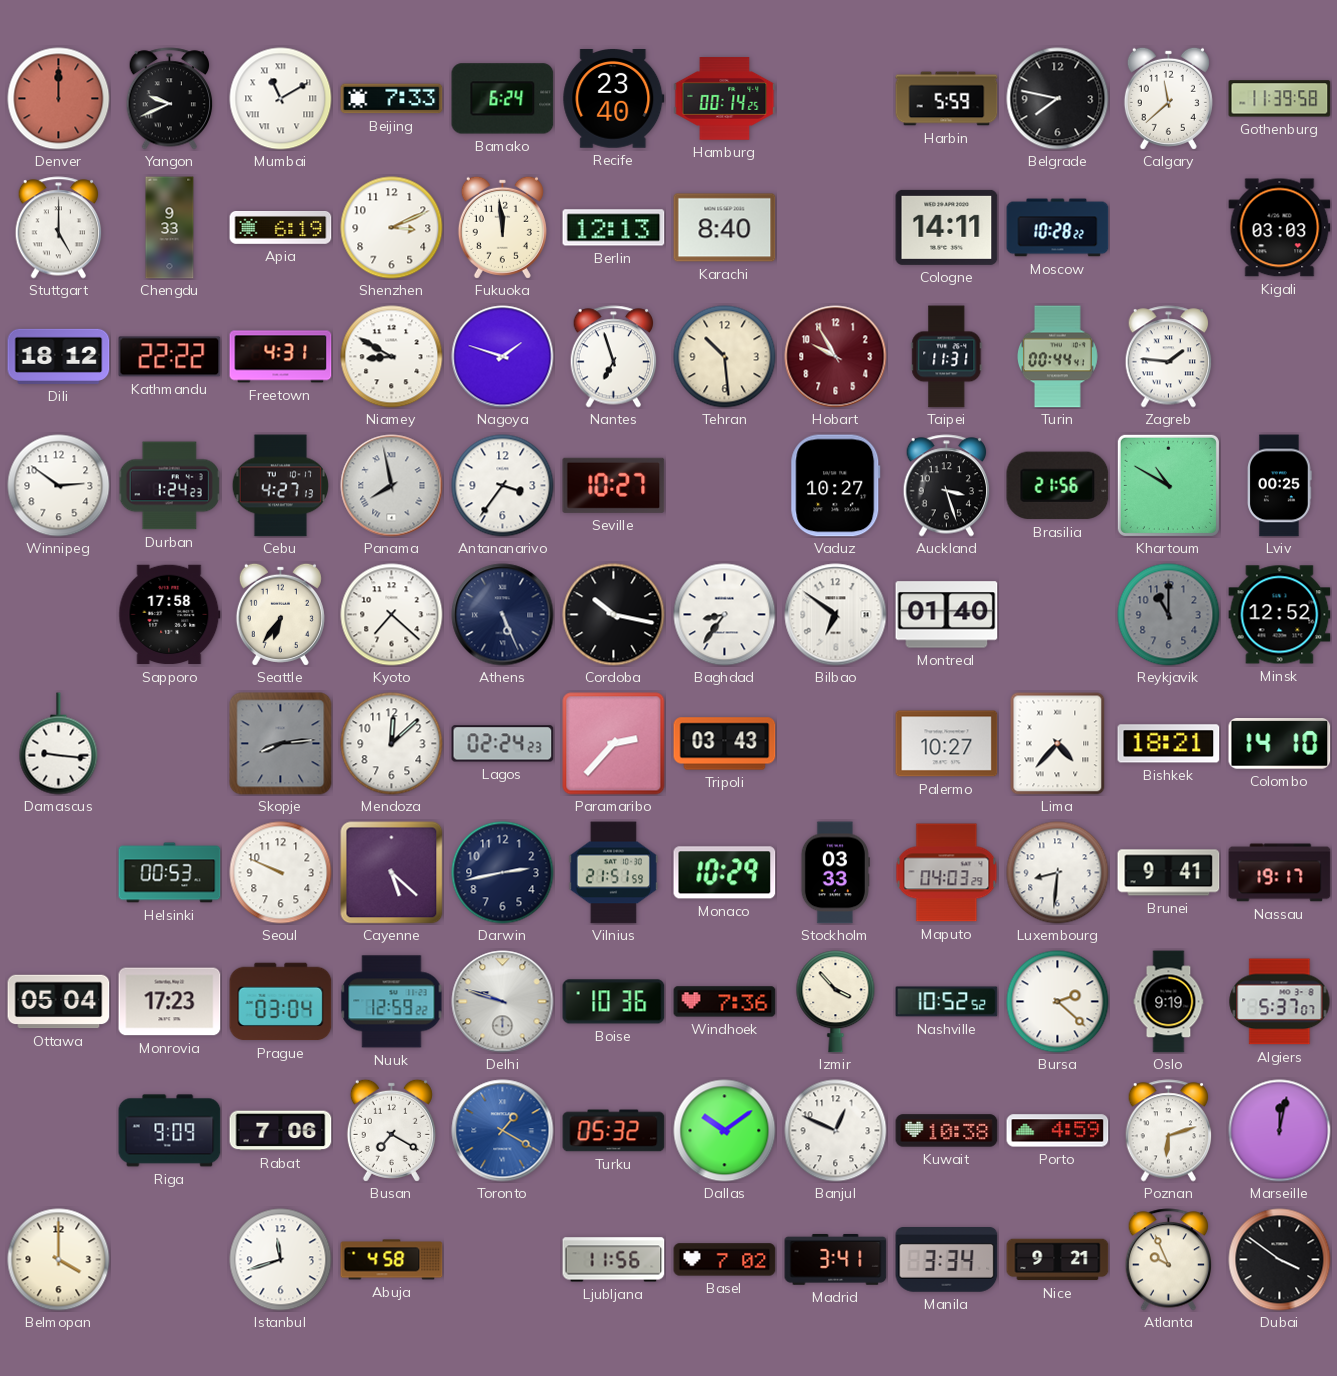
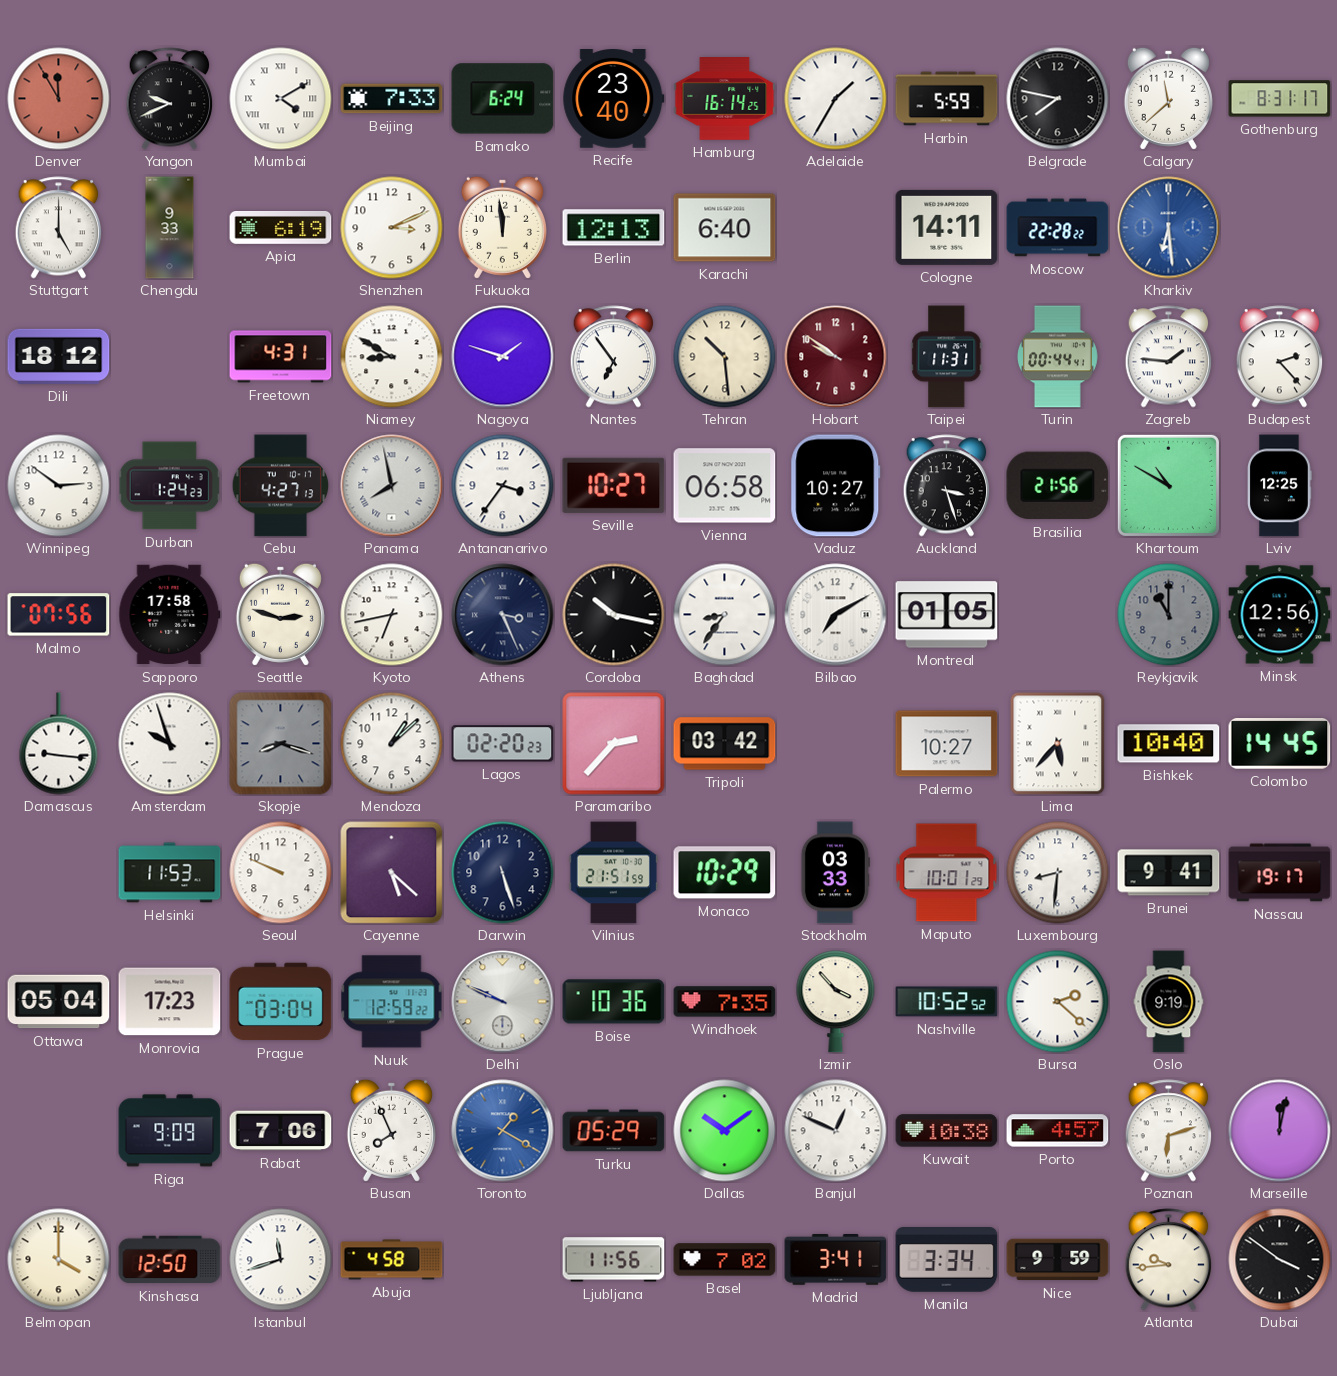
Denver: 12:00 -> 11:55 (59, 99)
Mumbai: 11:10 -> 4:10 (281, 99)
Hamburg: 00:14 -> 16:14 (725, 99)
Adelaide: none -> 1:35 (836, 99)
Gothenburg: 11:39 -> 8:31 (1280, 99)
Karachi: 8:40 -> 6:40 (725, 228)
Moscow: 10:28 -> 22:28 (1058, 228)
Kharkiv: none -> 6:29 (1169, 228)
Kigali: 03:03 -> none (1280, 228)
Kathmandu: 22:22 -> none (170, 357)
Nantes: 6:57 -> 6:54 (614, 357)
Hobart: 9:55 -> 9:51 (836, 357)
Budapest: none -> 2:23 (1280, 357)
Vienna: none -> 06:58 (725, 486)
Lviv: 00:25 -> 12:25 (1280, 486)
Malmo: none -> 07:56 (59, 615)
Seattle: 6:36 -> 2:48 (280, 614)
Kyoto: 7:22 -> 6:43 (392, 615)
Athens: 5:26 -> 3:26 (503, 615)
Bilbao: 6:51 -> 7:10 (836, 615)
Montreal: 01:40 -> 01:05 (947, 615)
Minsk: 12:52 -> 12:56 (1280, 615)
Amsterdam: none -> 9:57 (170, 744)
Skopje: 8:14 -> 8:18 (281, 744)
Mendoza: 12:08 -> 1:08 (392, 744)
Lagos: 02:24 -> 02:20 (503, 744)
Tripoli: 03:43 -> 03:42 (725, 744)
Lima: 4:37 -> 5:37 (1058, 744)
Bishkek: 18:21 -> 10:40 (1169, 744)
Colombo: 14:10 -> 14:45 (1280, 744)
Helsinki: 00:53 -> 11:53 (170, 873)
Darwin: 2:43 -> 5:27 (503, 873)
Maputo: 04:03 -> 10:01 (947, 873)
Delhi: 9:48 -> 9:49 (503, 1002)
Windhoek: 7:36 -> 7:35 (725, 1002)
Algiers: 5:37 -> none (1280, 1002)
Busan: 7:20 -> 7:56 (391, 1130)
Turku: 05:32 -> 05:29 (614, 1131)
Porto: 4:59 -> 4:57 (1058, 1131)
Kinshasa: none -> 12:50 (170, 1260)
Nice: 9:21 -> 9:59 (1058, 1260)
Atlanta: 9:56 -> 9:44 (1169, 1260)
